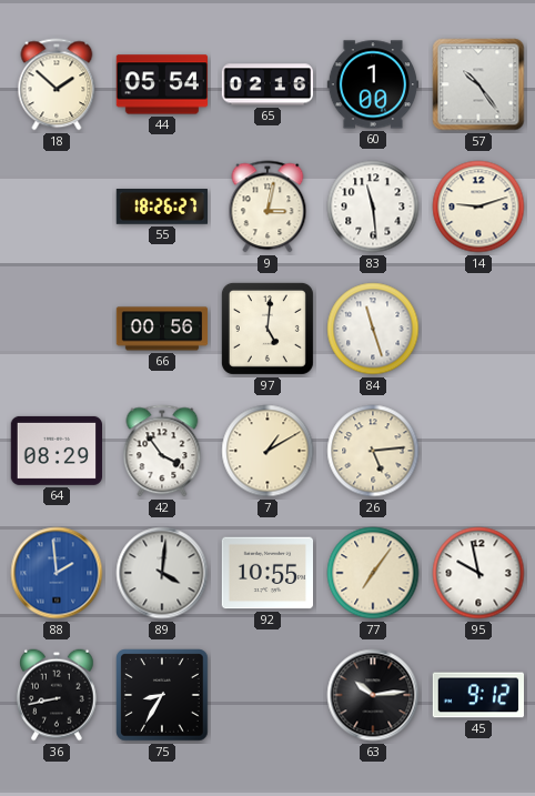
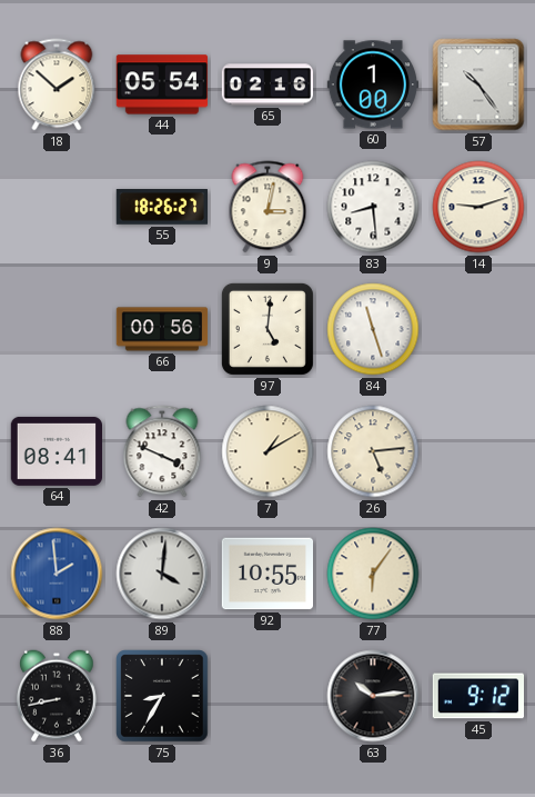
83: 11:29 -> 8:29 (373, 207)
64: 08:29 -> 08:41 (55, 451)
42: 3:54 -> 3:49 (162, 451)
77: 7:06 -> 6:06 (373, 574)
95: 9:58 -> none (478, 573)
